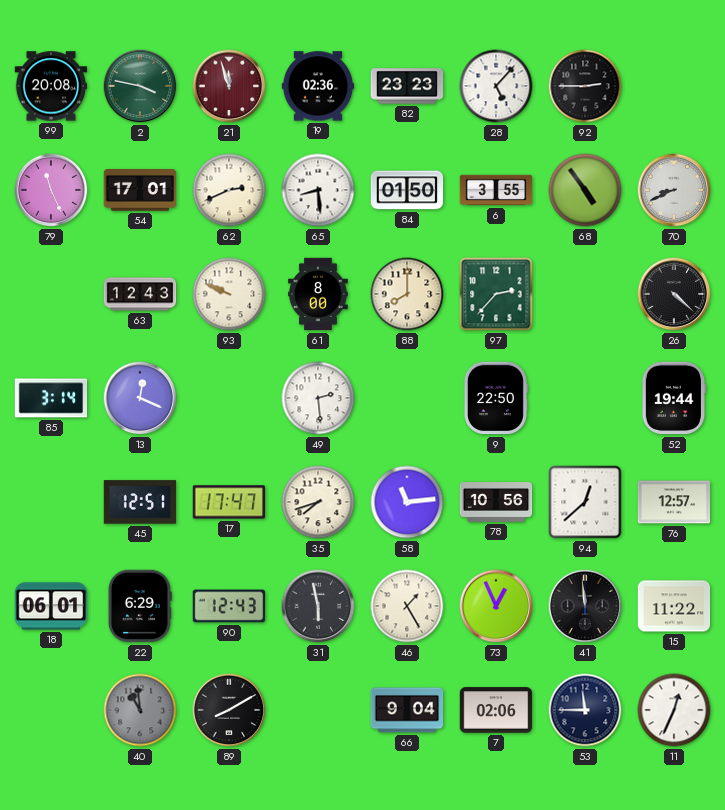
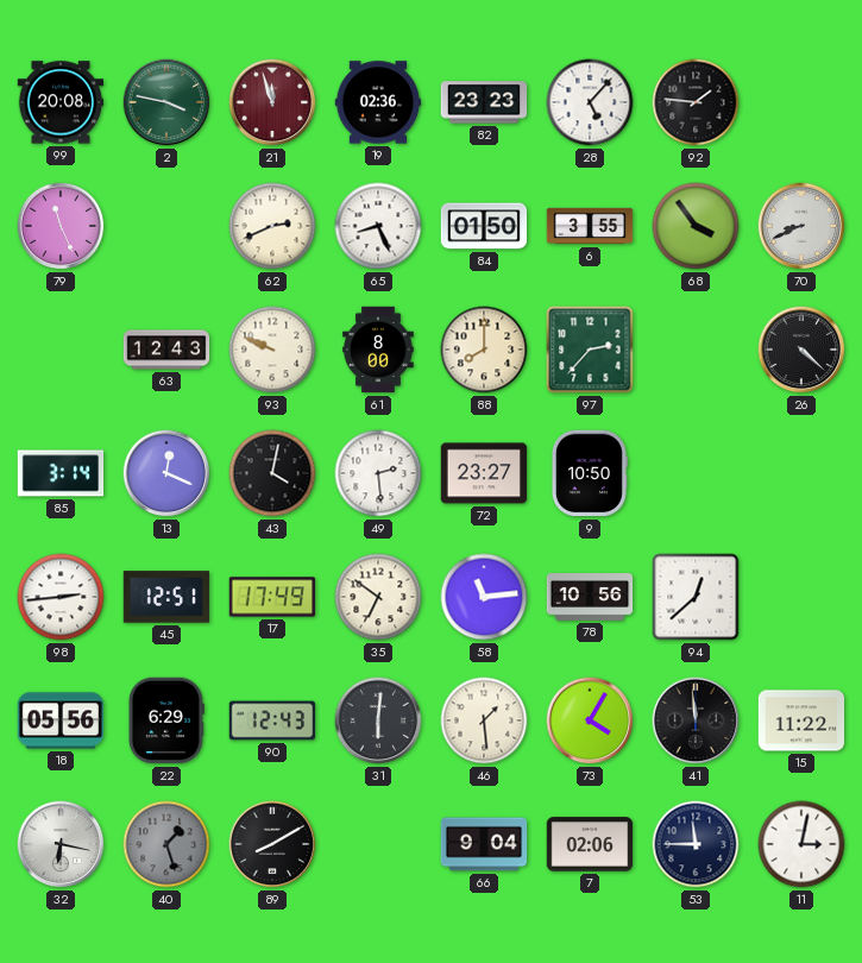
92: 2:45 -> 1:46 (696, 102)
54: 17:01 -> none (140, 191)
65: 8:29 -> 8:26 (378, 226)
68: 4:54 -> 3:54 (696, 226)
43: none -> 4:02 (272, 473)
72: none -> 23:27 (484, 473)
9: 22:50 -> 10:50 (589, 473)
52: 19:44 -> none (674, 398)
98: none -> 2:44 (61, 597)
17: 17:47 -> 17:49 (272, 597)
35: 7:42 -> 6:51 (378, 597)
76: 12:57 -> none (674, 502)
18: 06:01 -> 05:56 (61, 720)
31: 5:58 -> 6:01 (378, 720)
46: 1:25 -> 1:29 (484, 720)
73: 12:56 -> 4:05 (590, 720)
32: none -> 6:17 (61, 844)
40: 10:59 -> 1:27 (166, 844)
11: 12:34 -> 3:02 (801, 844)
